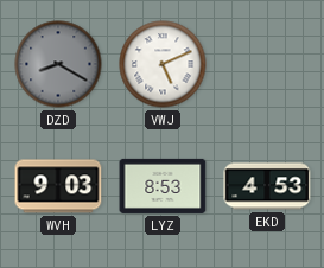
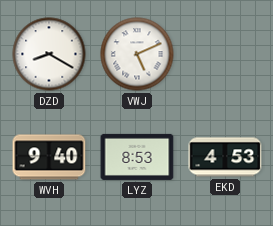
DZD dial: grey -> white (49, 54)
WVH: 9:03 -> 9:40 (49, 157)
